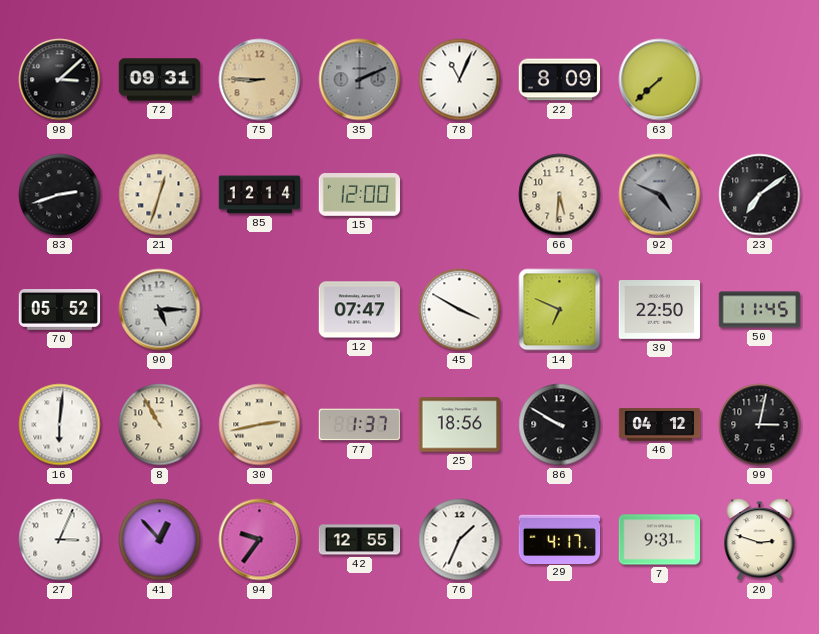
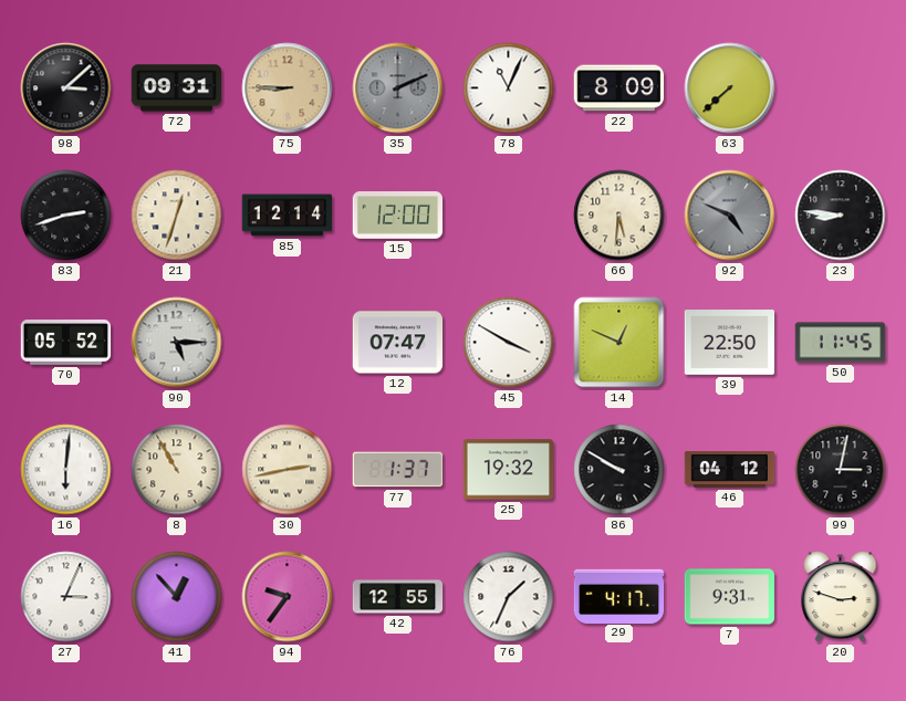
23: 7:09 -> 8:46 (841, 216)
14: 6:49 -> 12:49 (619, 343)
25: 18:56 -> 19:32 (509, 470)
